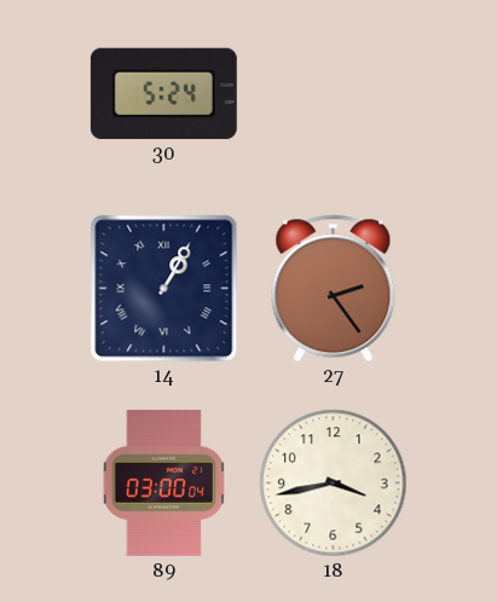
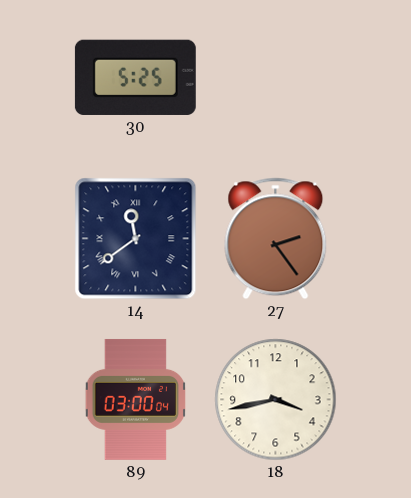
30: 5:24 -> 5:25 (135, 77)
14: 1:05 -> 11:39 (136, 239)
